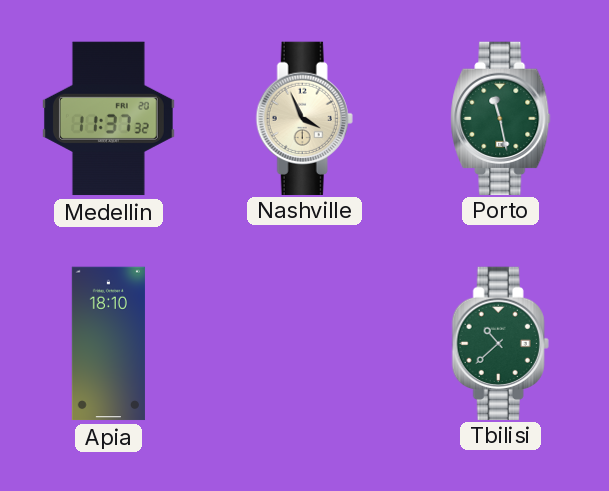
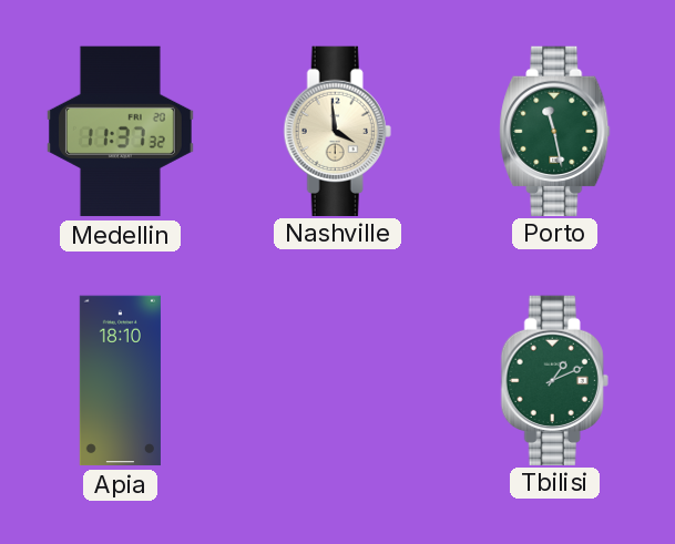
Nashville: 3:56 -> 3:59 (337, 131)
Tbilisi: 10:38 -> 1:11 (554, 380)
